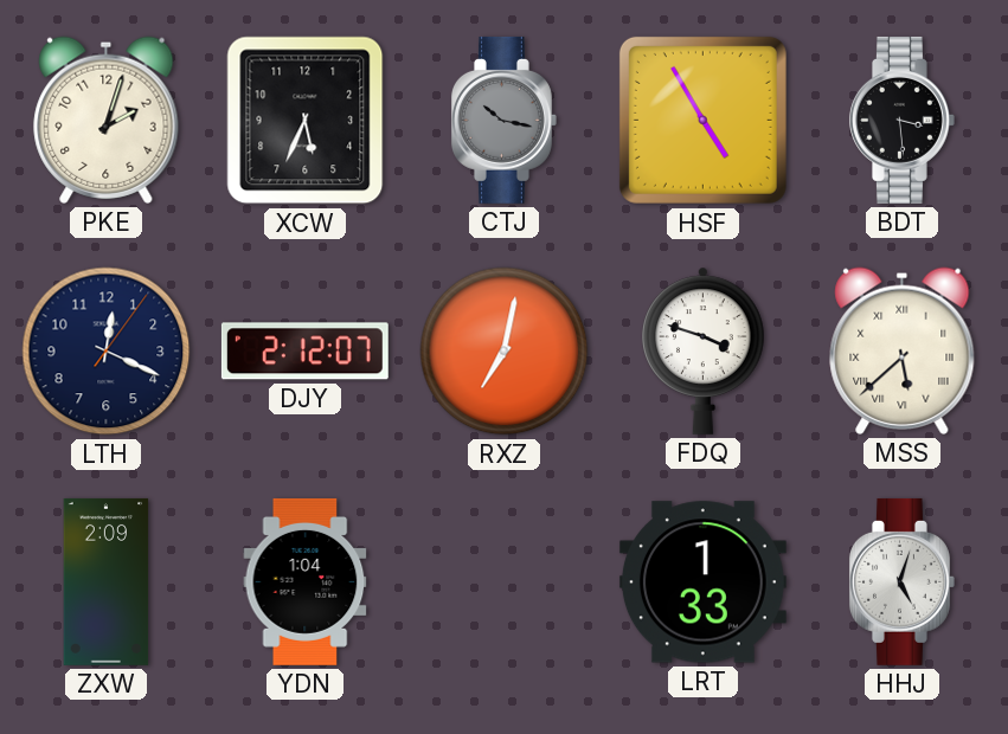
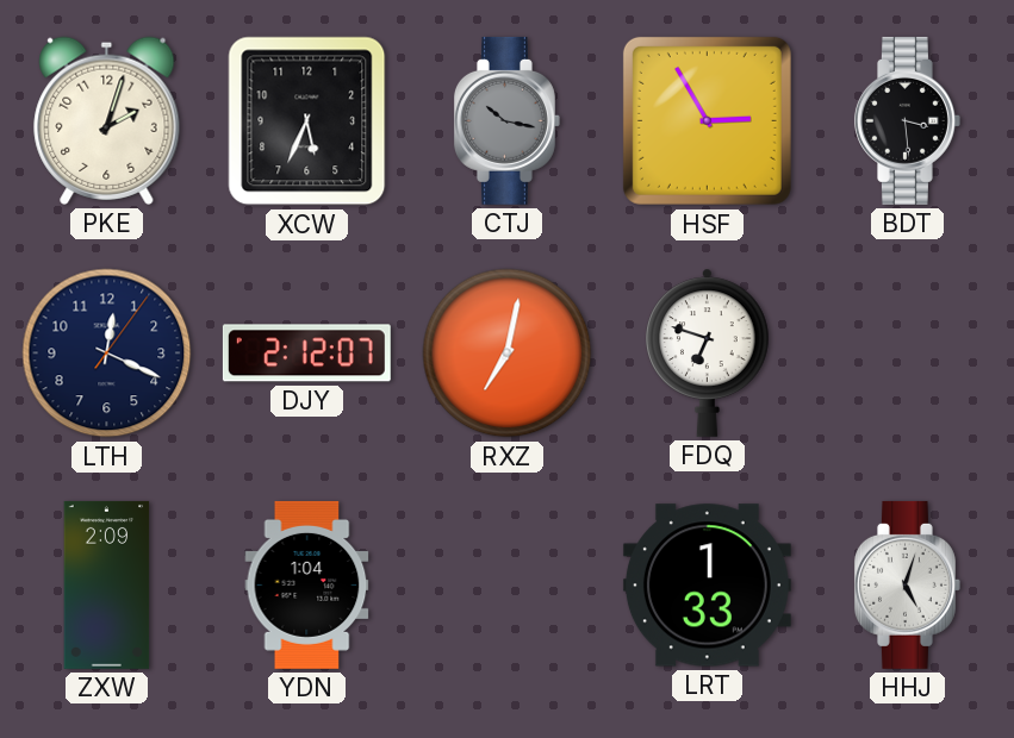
HSF: 4:55 -> 2:55 (707, 120)
FDQ: 3:48 -> 6:48 (708, 352)
MSS: 5:38 -> none (903, 350)
